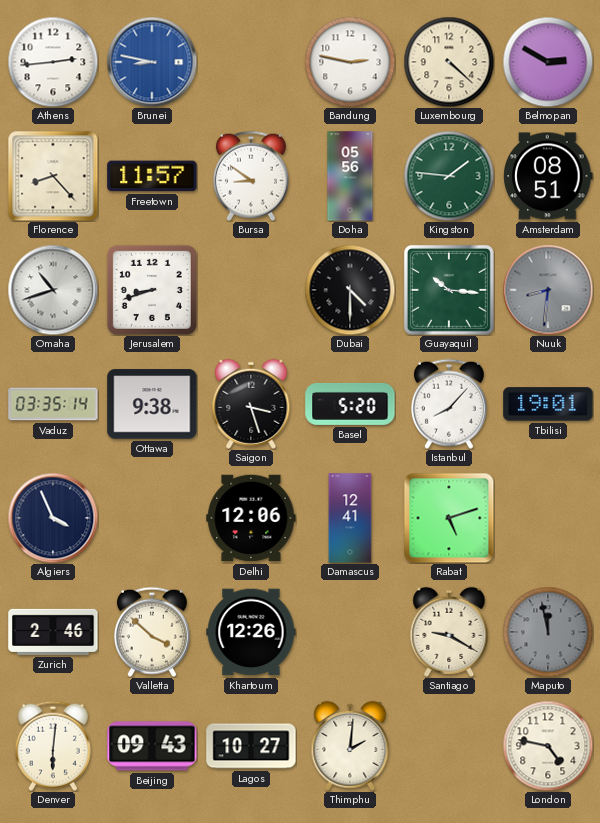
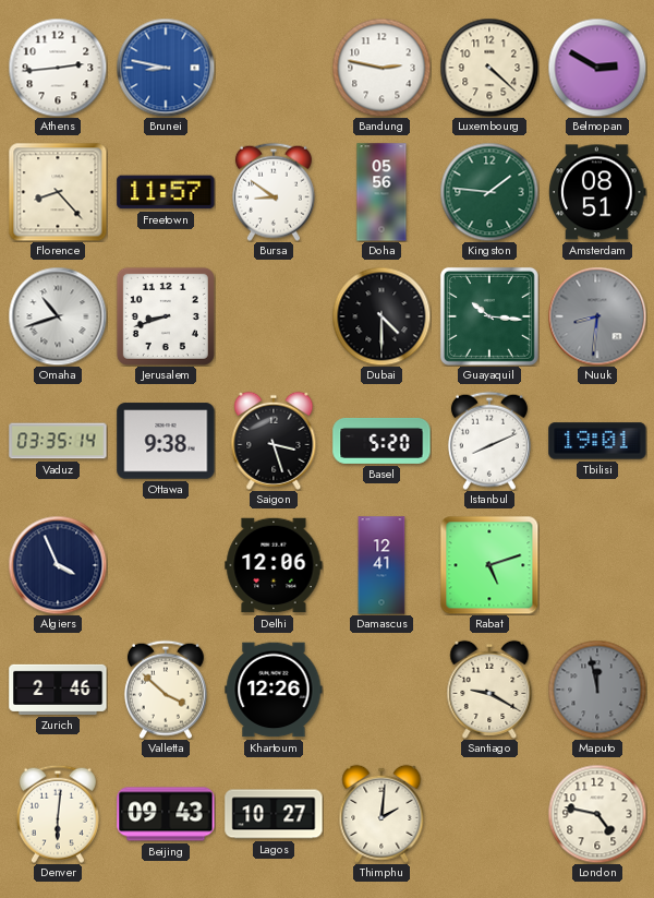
Istanbul: 8:07 -> 8:11 (489, 441)
